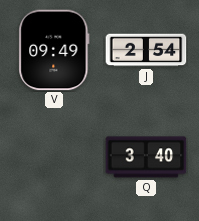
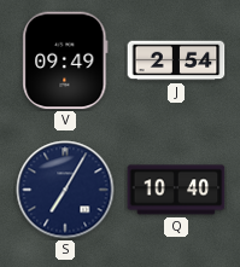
S: none -> 7:05 (65, 190)
Q: 3:40 -> 10:40 (176, 190)
